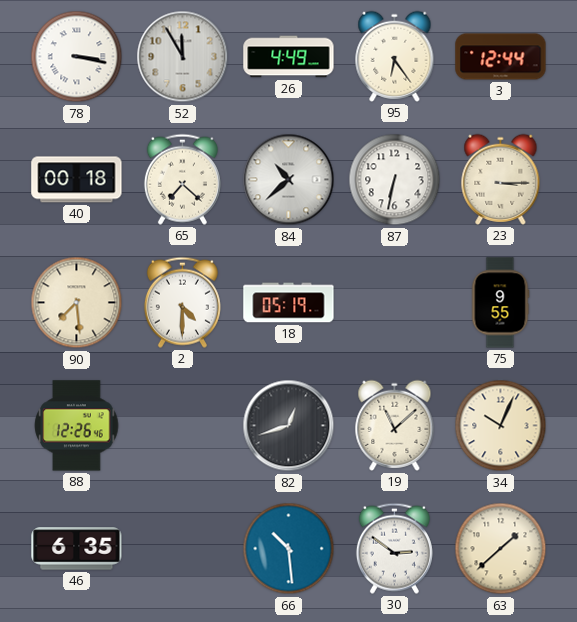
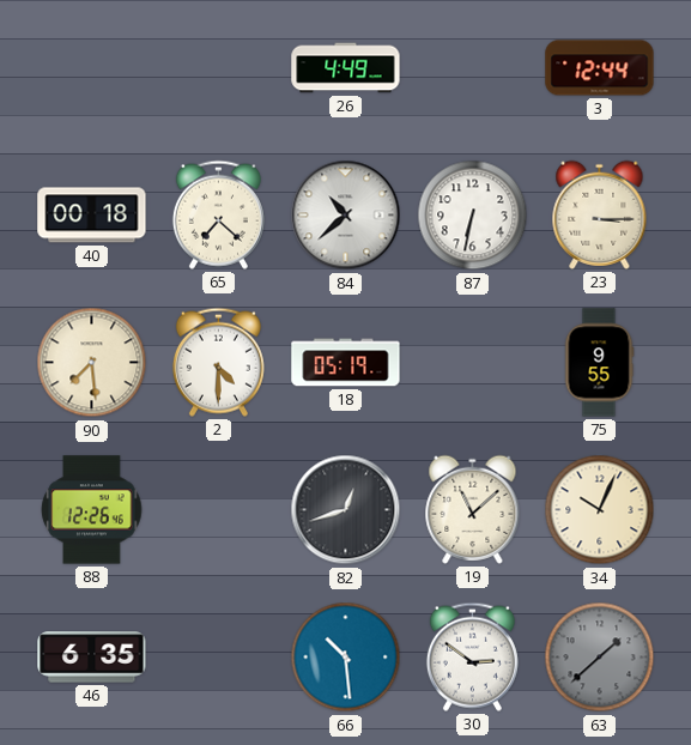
78: 3:17 -> none (77, 57)
52: 11:55 -> none (183, 57)
95: 6:24 -> none (395, 56)
63 dial: cream -> grey (600, 658)
